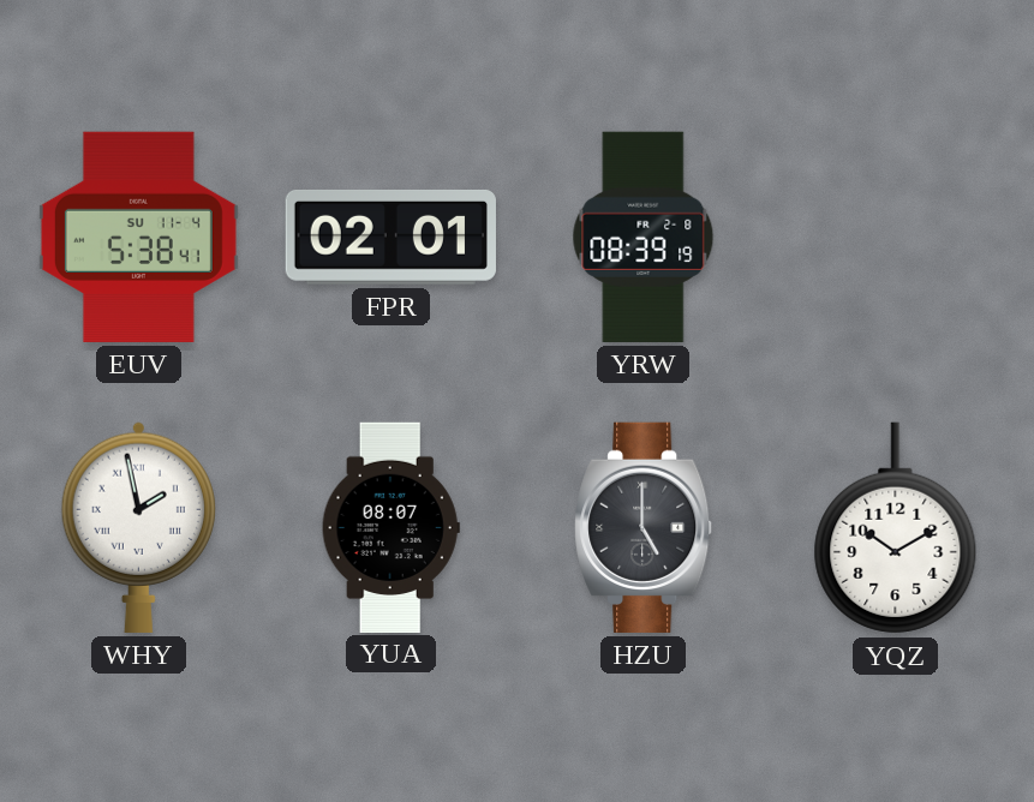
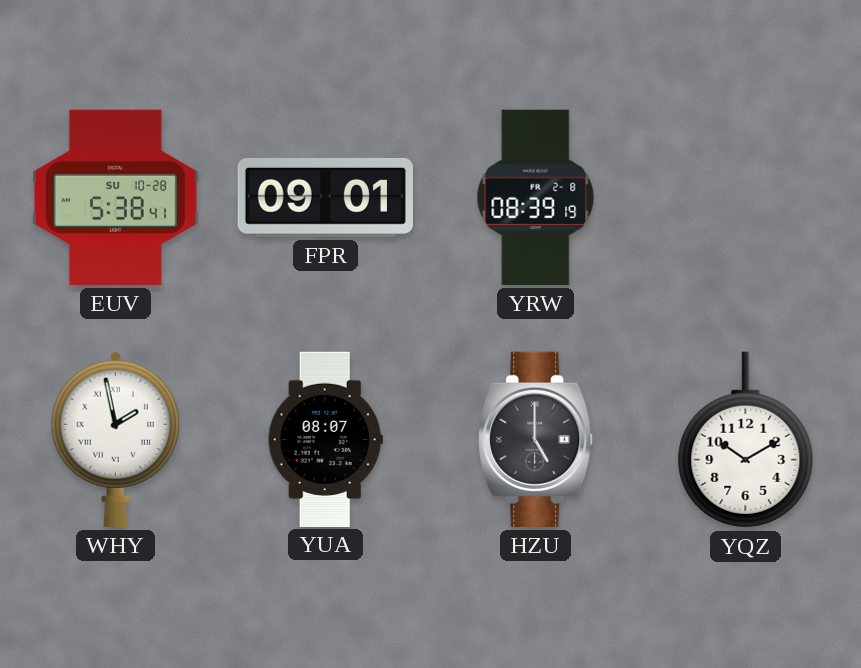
EUV date: SU 11-4 -> SU 10-28 (115, 197)
FPR: 02:01 -> 09:01 (325, 197)
